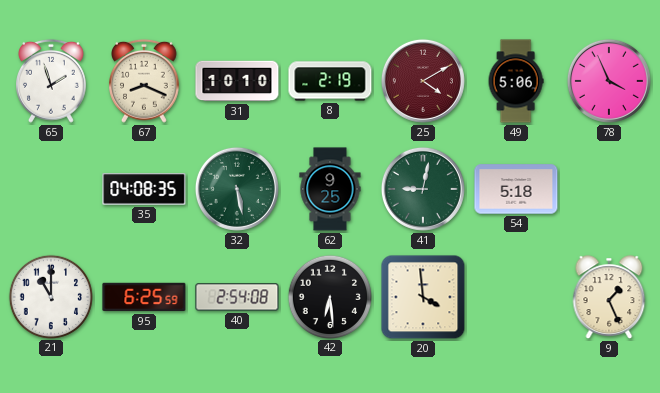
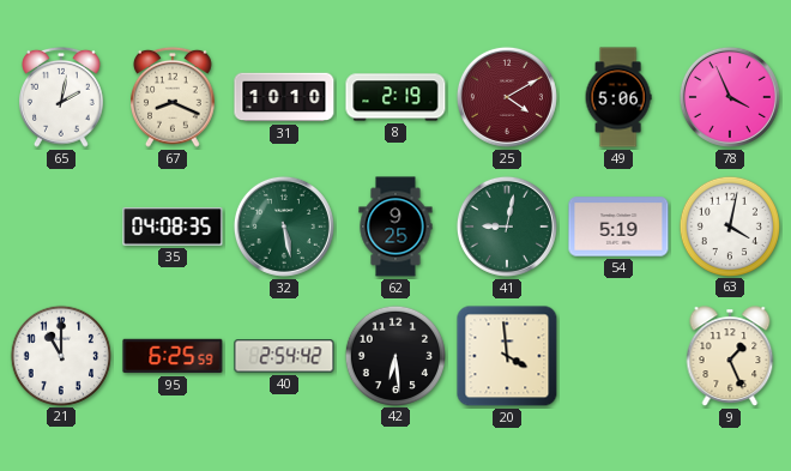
65: 1:57 -> 2:02 (62, 97)
54: 5:18 -> 5:19 (618, 227)
63: none -> 4:02 (729, 225)
40: 2:54:08 -> 2:54:42 (284, 356)
